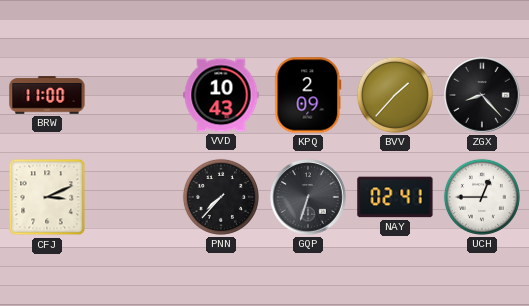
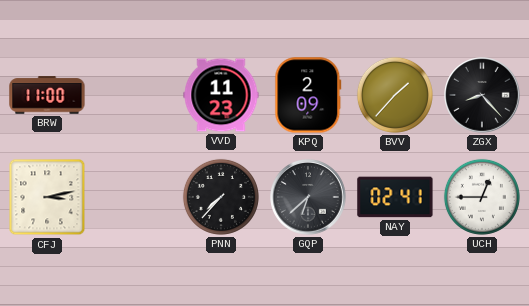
VVD: 10:43 -> 11:23 (221, 95)
CFJ: 3:11 -> 3:13 (47, 197)
GQP: 6:33 -> 6:38 (308, 197)
